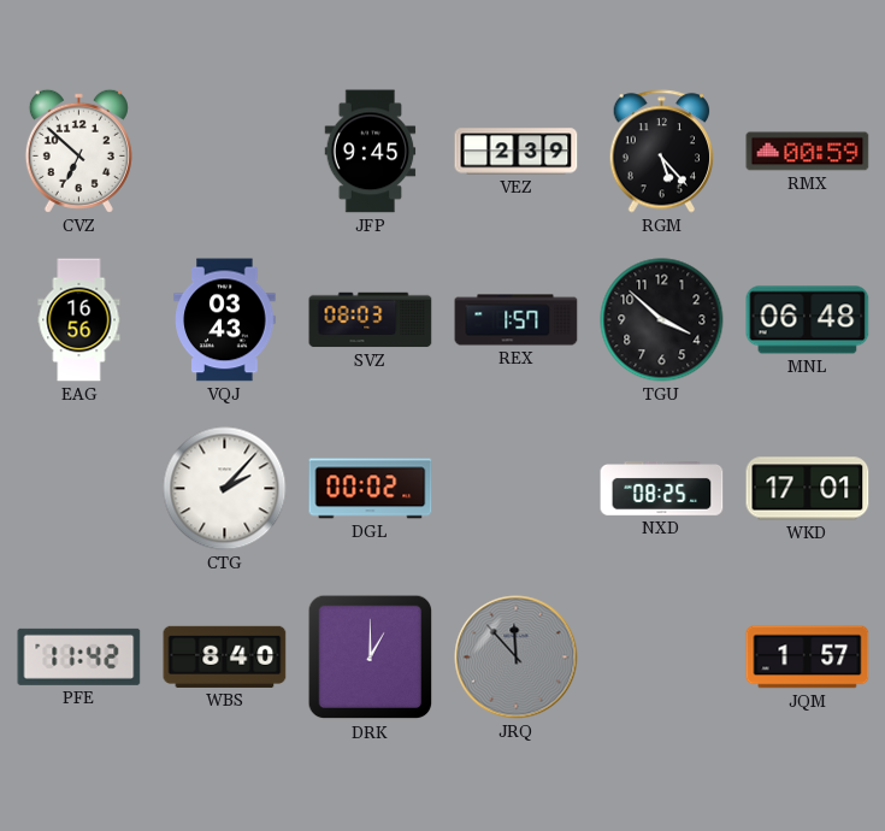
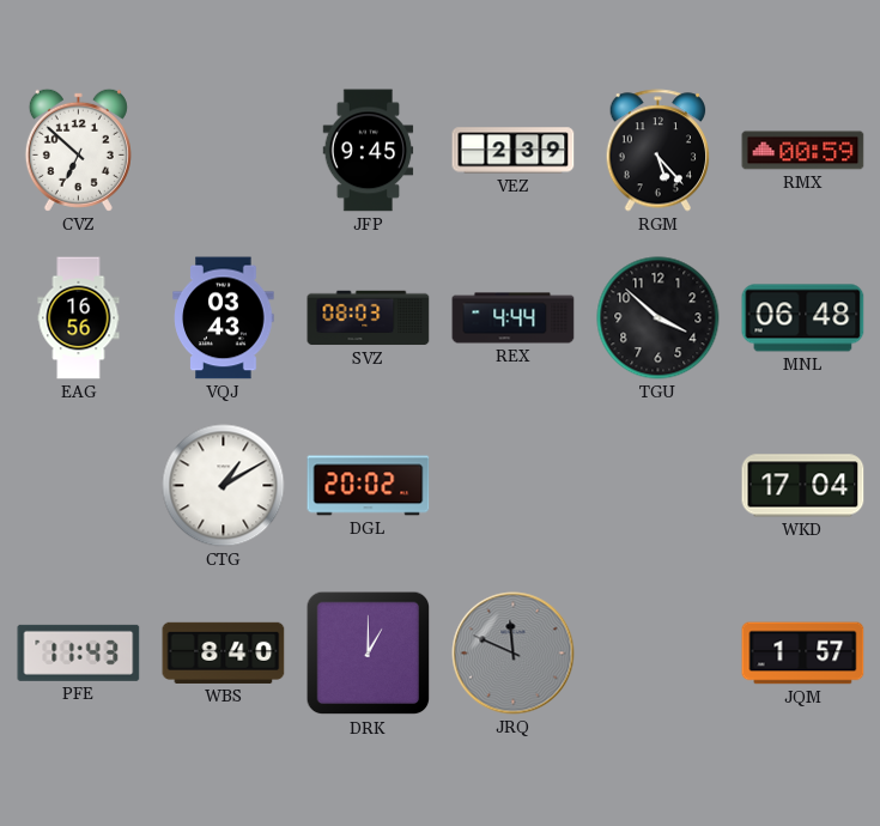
REX: 1:57 -> 4:44 (514, 318)
CTG: 2:07 -> 1:10 (224, 486)
DGL: 00:02 -> 20:02 (369, 486)
NXD: 08:25 -> none (662, 489)
WKD: 17:01 -> 17:04 (803, 486)
PFE: 11:42 -> 11:43 (79, 652)
JRQ: 11:53 -> 11:49 (514, 654)
